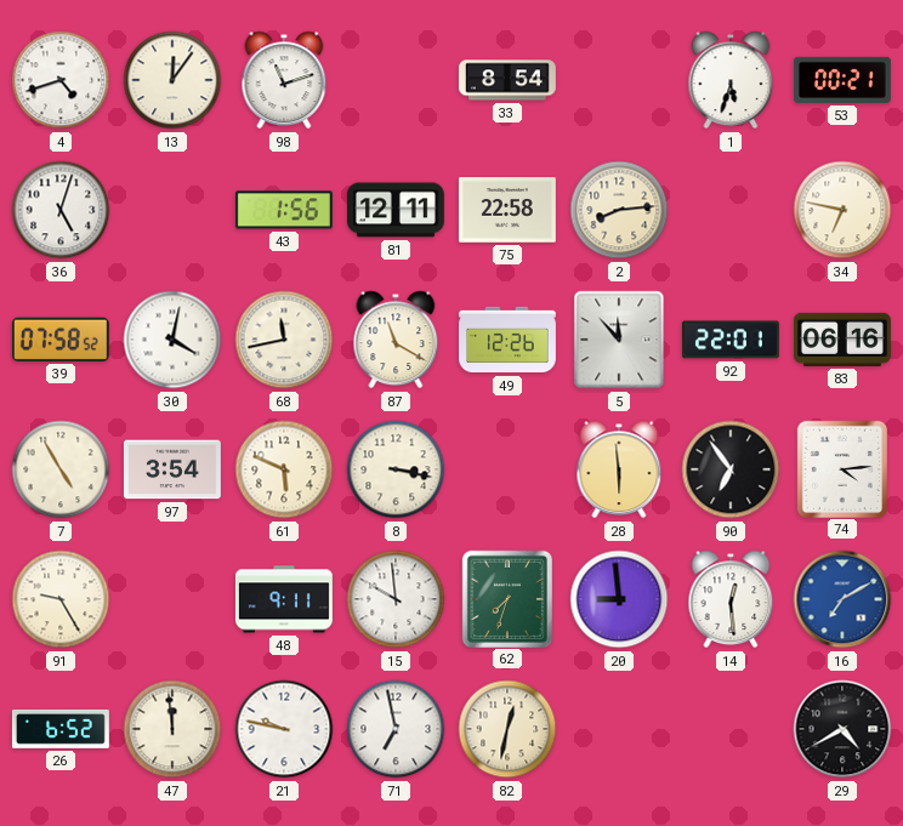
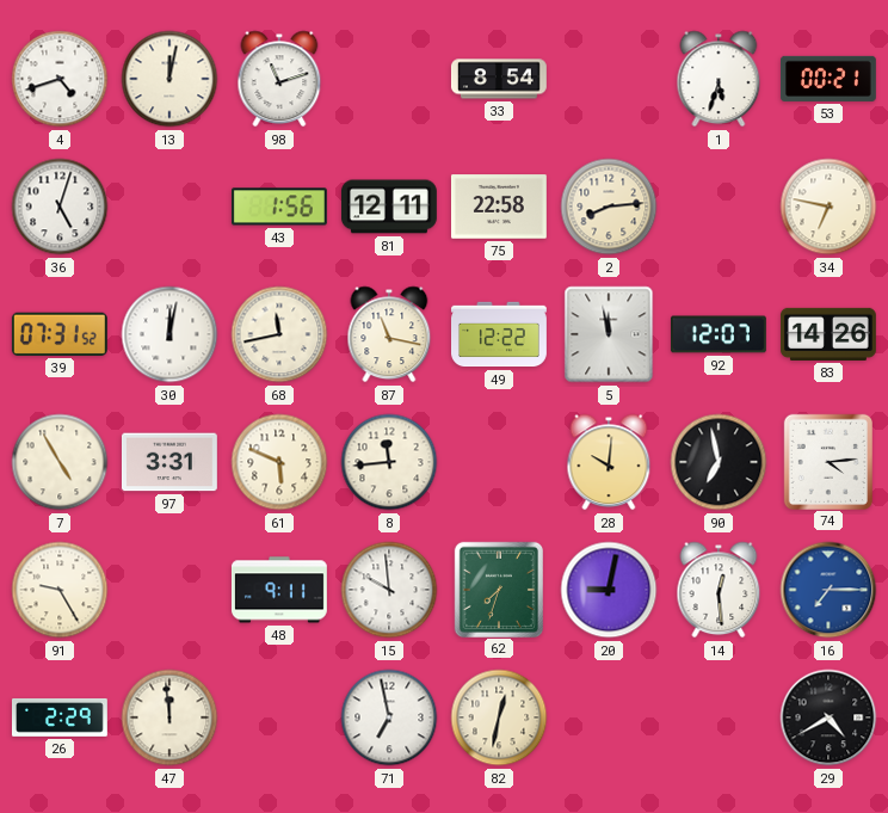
13: 12:06 -> 12:02 (169, 79)
39: 07:58 -> 07:31 (60, 334)
30: 4:02 -> 12:02 (169, 334)
87: 11:20 -> 11:17 (389, 334)
49: 12:26 -> 12:22 (500, 334)
5: 11:53 -> 11:58 (609, 334)
92: 22:01 -> 12:07 (719, 334)
83: 06:16 -> 14:26 (828, 334)
97: 3:54 -> 3:31 (169, 462)
8: 3:17 -> 11:44 (389, 462)
28: 5:59 -> 10:01 (609, 462)
90: 6:54 -> 6:58 (719, 462)
20: 8:59 -> 9:02 (609, 590)
16: 7:10 -> 7:15 (828, 590)
26: 6:52 -> 2:29 (60, 717)
21: 9:47 -> none (284, 729)
